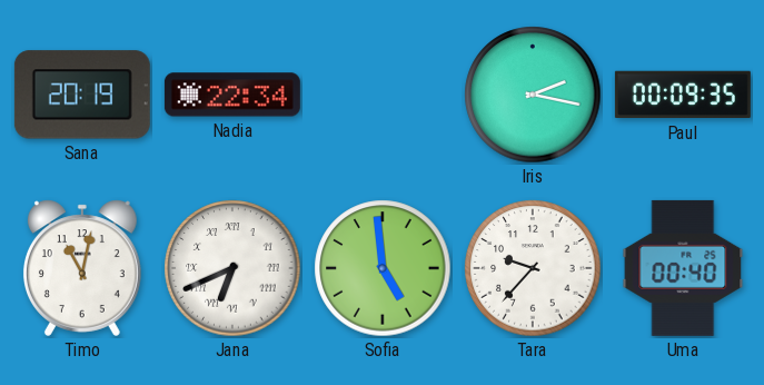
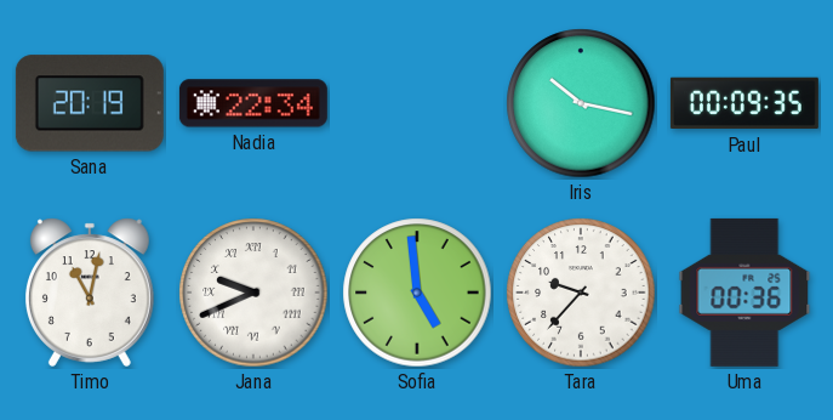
Iris: 2:17 -> 10:17 (581, 103)
Jana: 6:41 -> 9:41 (253, 293)
Uma: 00:40 -> 00:36 (744, 293)
